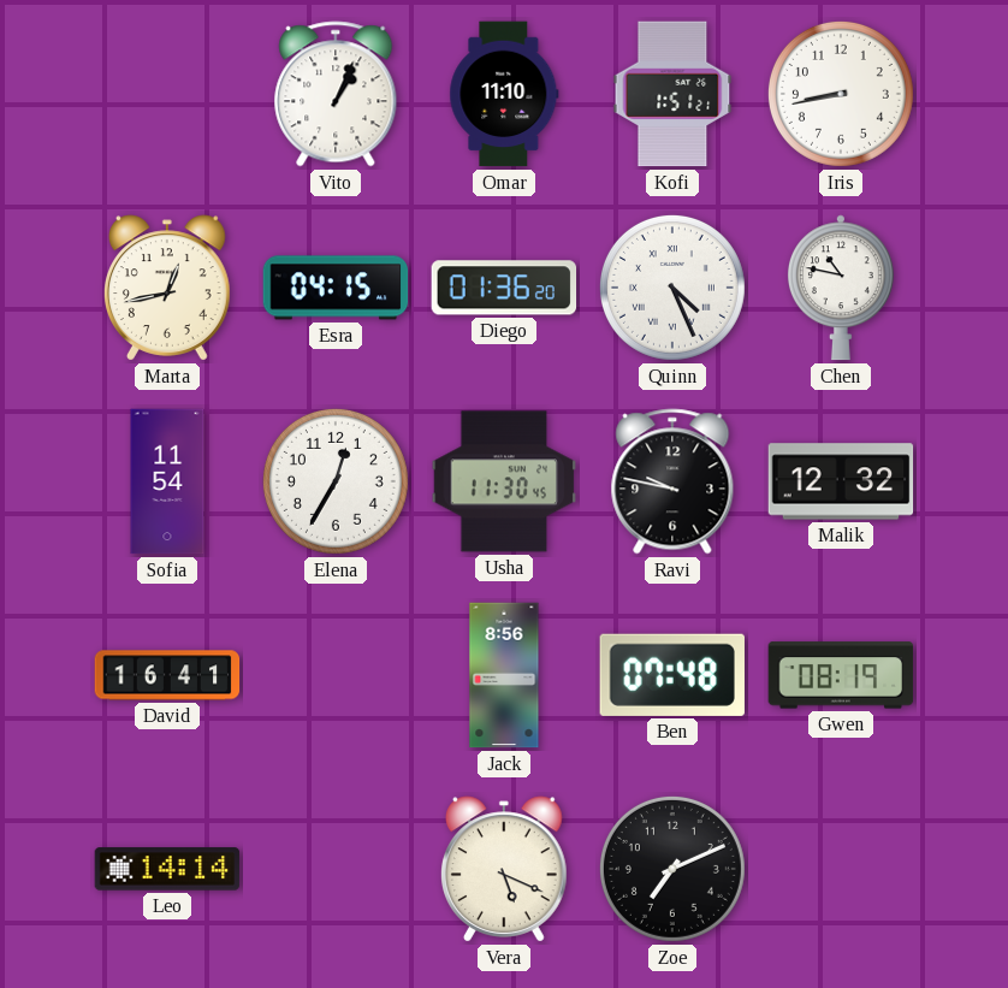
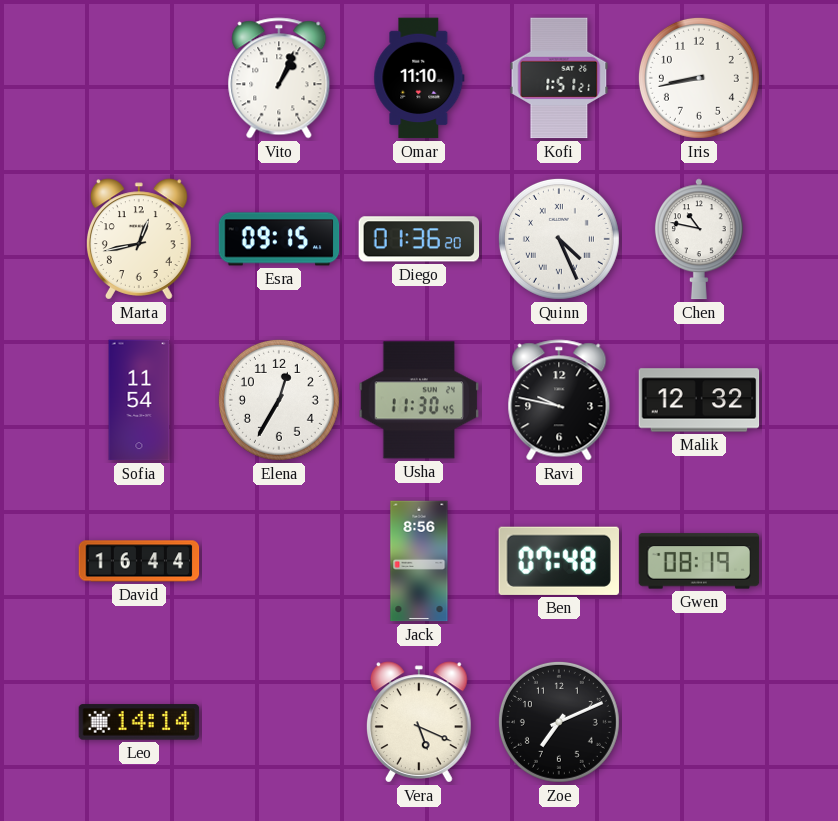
Esra: 04:15 -> 09:15 (279, 239)
David: 16:41 -> 16:44 (139, 561)
